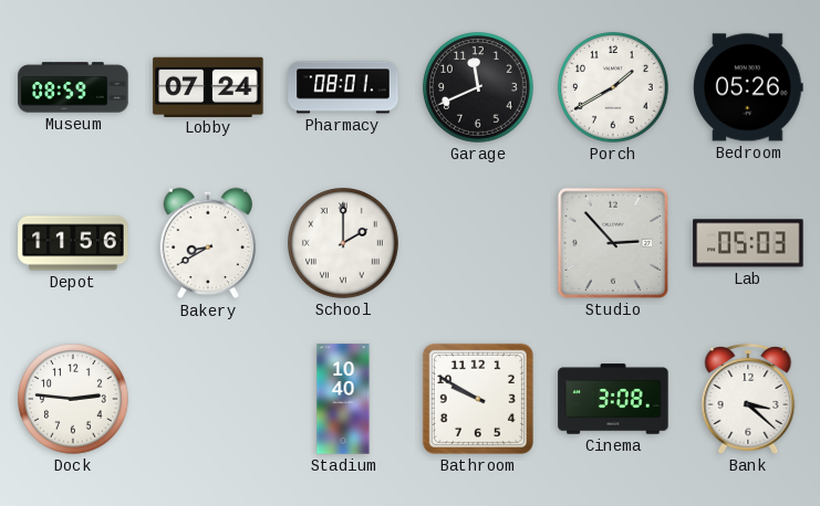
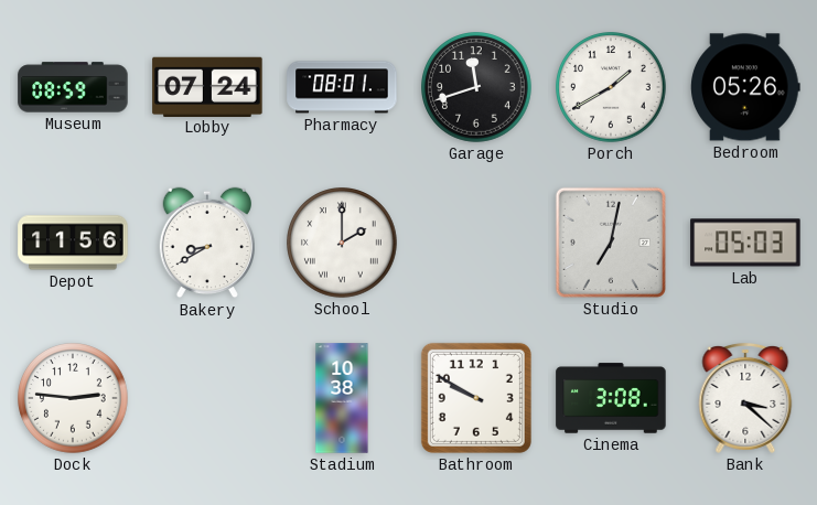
Garage: 11:41 -> 11:42 (477, 88)
Studio: 2:53 -> 7:02 (611, 243)
Stadium: 10:40 -> 10:38 (342, 398)
